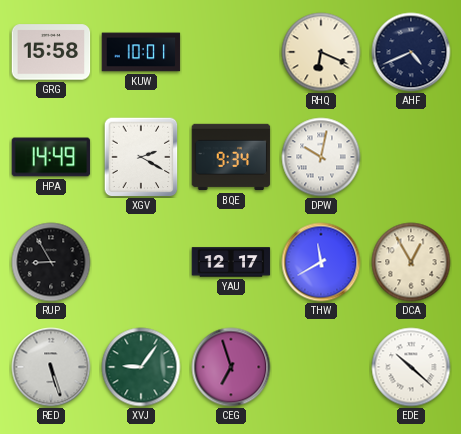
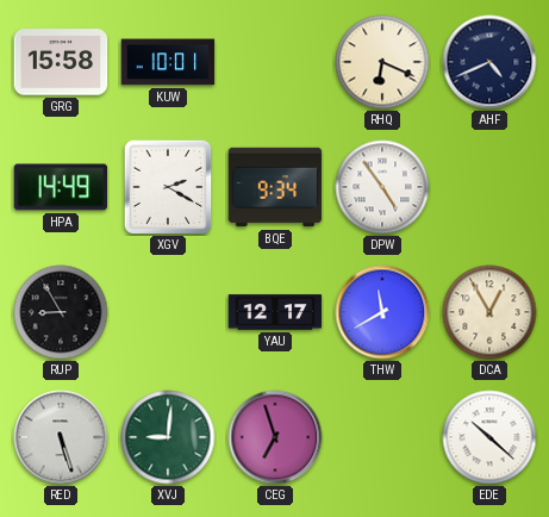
DPW: 10:02 -> 4:54 (382, 187)
XVJ: 9:06 -> 9:01 (168, 437)
